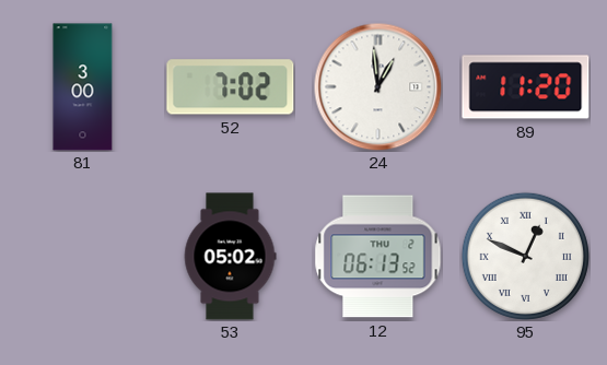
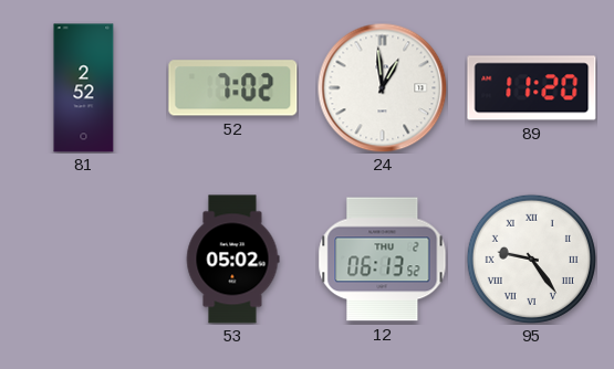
81: 3:00 -> 2:52 (84, 88)
95: 12:49 -> 9:24 (531, 259)
